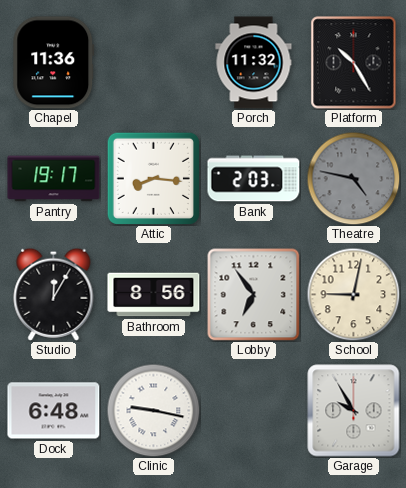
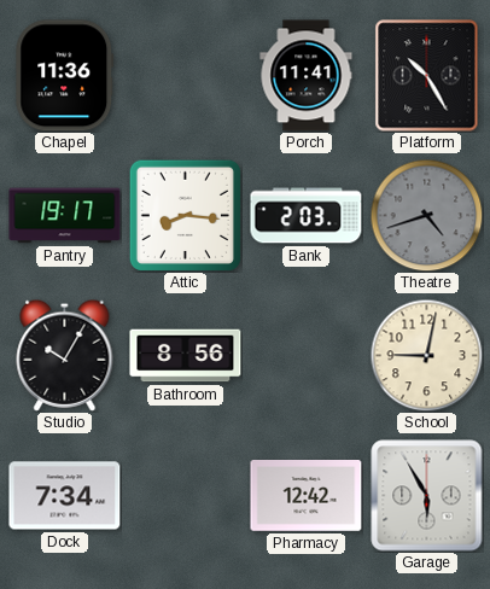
Porch: 11:32 -> 11:41 (307, 76)
Theatre: 4:47 -> 4:42 (426, 215)
Studio: 12:05 -> 10:05 (65, 355)
Lobby: 6:54 -> none (253, 294)
Dock: 6:48 -> 7:34 (65, 496)
Clinic: 9:17 -> none (153, 410)
Pharmacy: none -> 12:42 (307, 496)
Garage: 9:55 -> 5:55 (427, 496)
